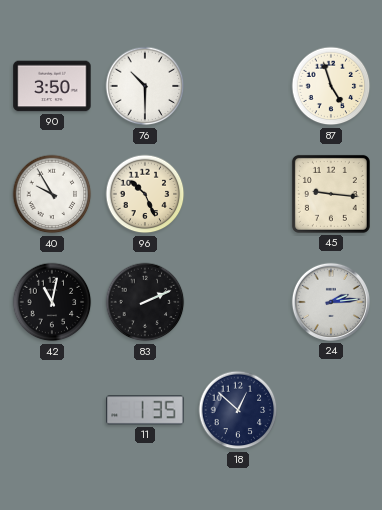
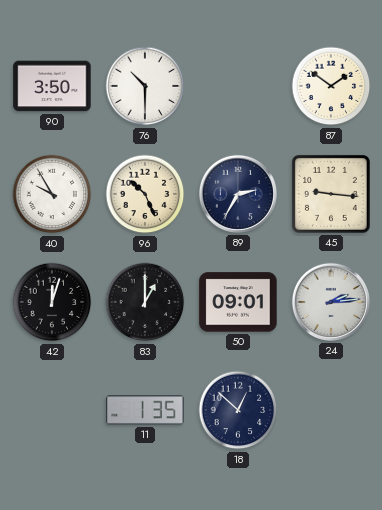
87: 4:57 -> 1:51 (331, 86)
89: none -> 2:35 (238, 194)
42: 11:02 -> 12:03 (52, 302)
83: 2:11 -> 1:00 (145, 302)
50: none -> 09:01 (238, 302)
